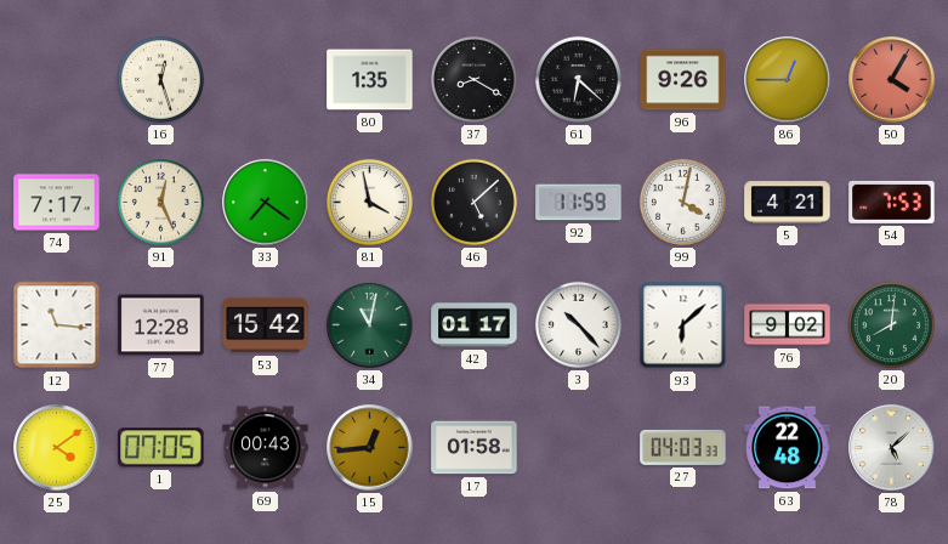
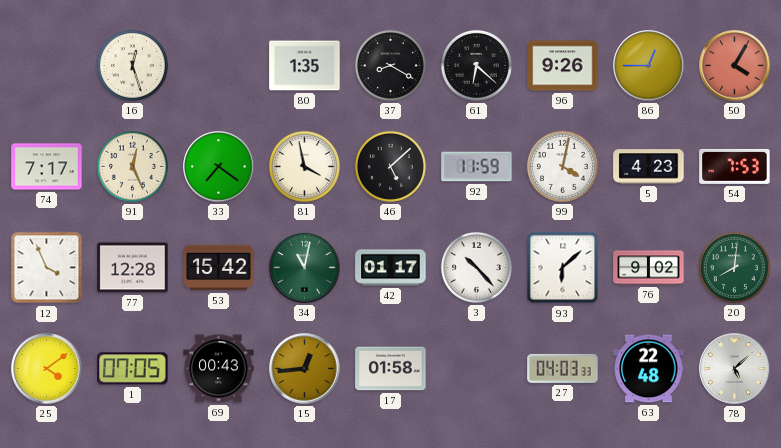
5: 4:21 -> 4:23 (649, 167)
12: 11:16 -> 3:56 (47, 268)
